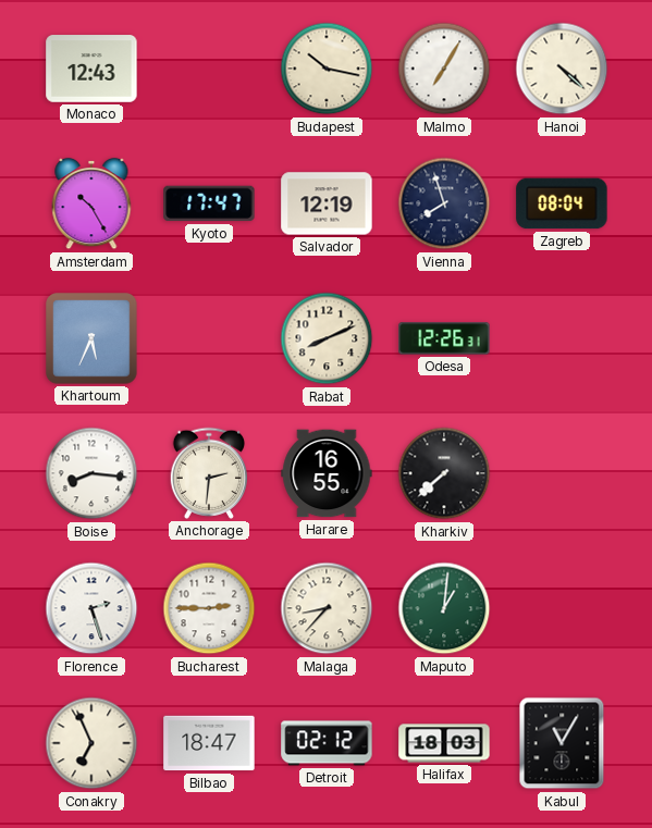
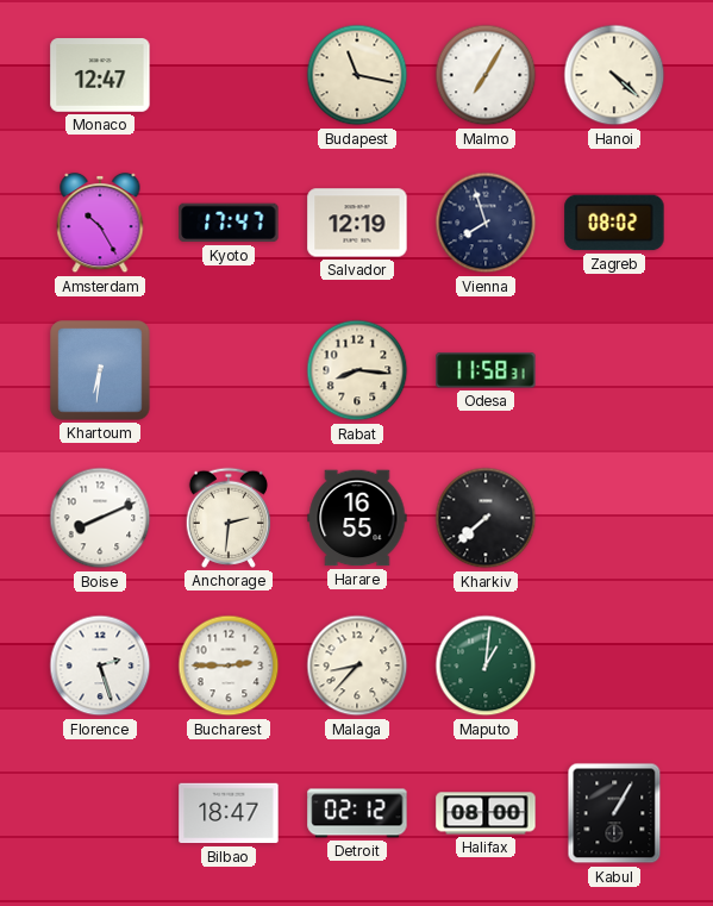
Monaco: 12:43 -> 12:47 (100, 75)
Budapest: 10:17 -> 11:17 (357, 75)
Zagreb: 08:04 -> 08:02 (614, 223)
Khartoum: 5:34 -> 6:31 (100, 370)
Rabat: 8:11 -> 8:16 (357, 370)
Odesa: 12:26 -> 11:58 (486, 370)
Boise: 8:16 -> 8:11 (100, 518)
Conakry: 6:56 -> none (91, 743)
Halifax: 18:03 -> 08:00 (486, 813)
Kabul: 11:05 -> 1:05 (614, 813)
